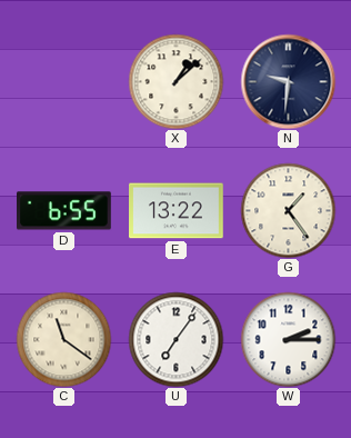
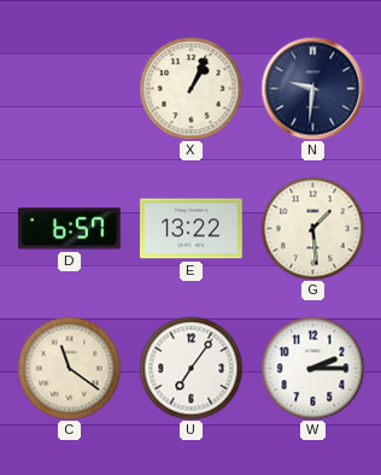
X: 1:08 -> 1:04 (190, 88)
D: 6:55 -> 6:57 (70, 229)
G: 1:24 -> 1:29 (312, 228)
